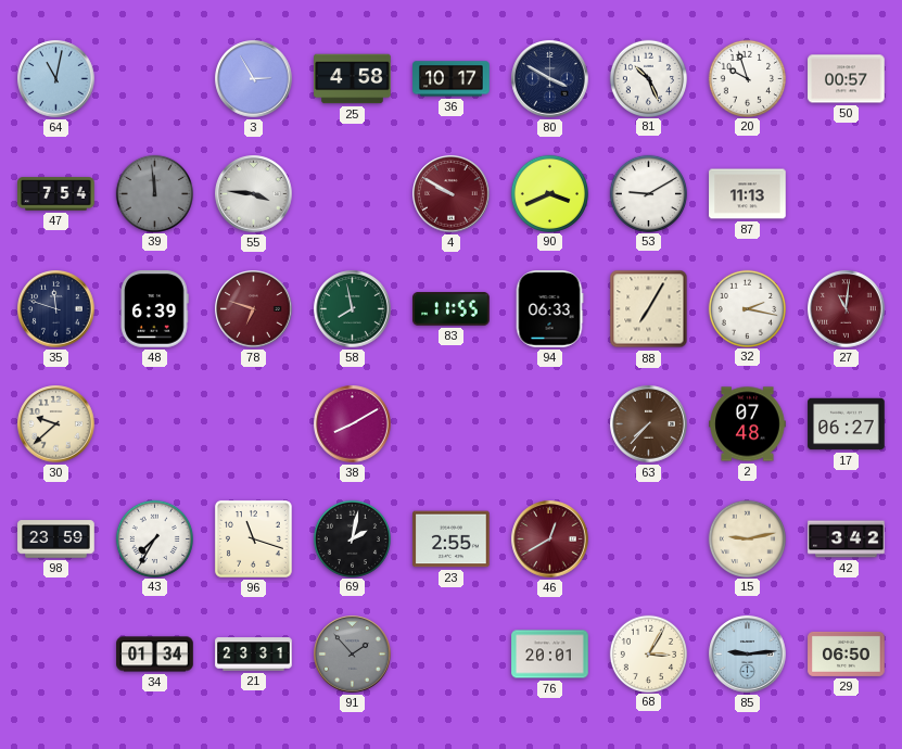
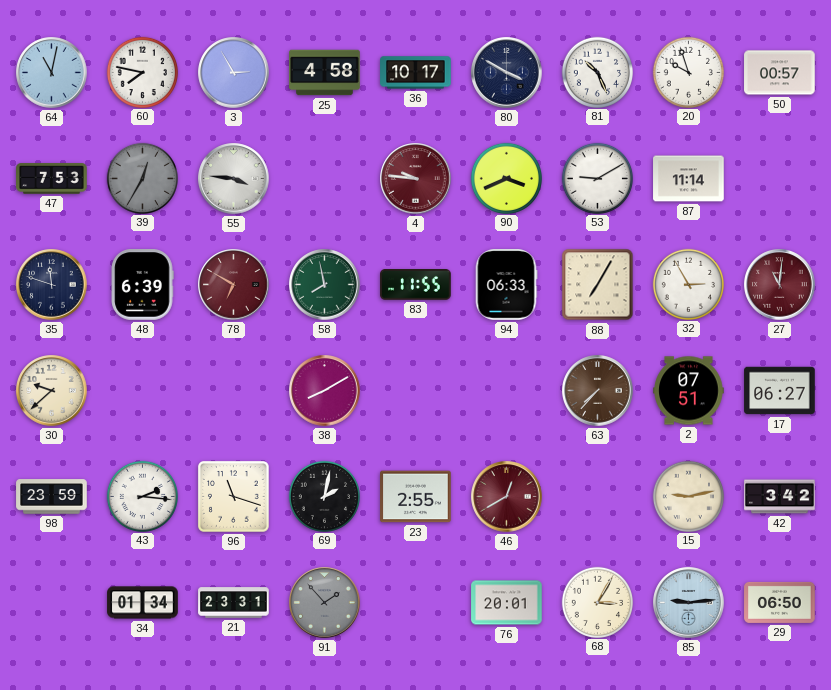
60: none -> 7:47 (142, 72)
47: 7:54 -> 7:53 (52, 179)
39: 11:59 -> 12:35 (142, 178)
4: 9:50 -> 9:46 (416, 179)
87: 11:13 -> 11:14 (689, 179)
78: 6:48 -> 6:50 (234, 285)
32: 2:17 -> 2:55 (688, 284)
2: 07:48 -> 07:51 (689, 391)
43: 7:35 -> 2:16 (142, 496)
